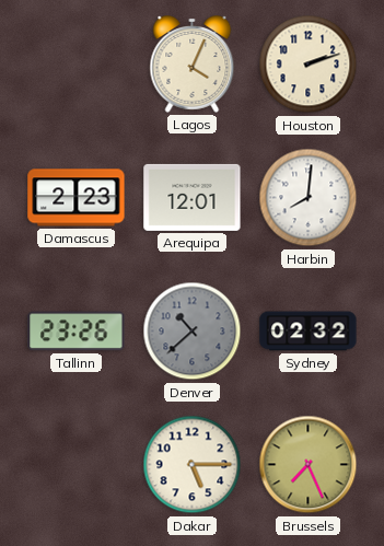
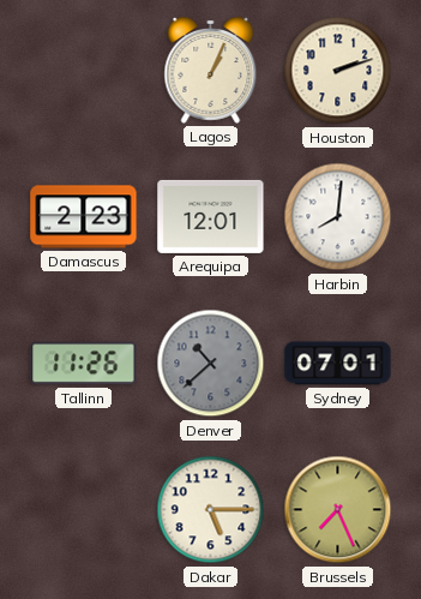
Lagos: 4:04 -> 1:04 (211, 71)
Tallinn: 23:26 -> 11:26 (84, 364)
Sydney: 02:32 -> 07:01 (338, 364)
